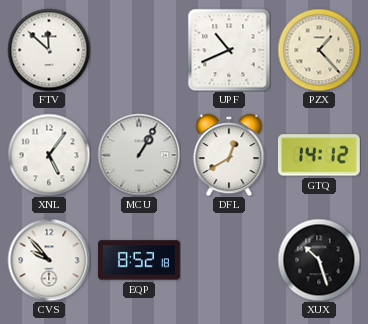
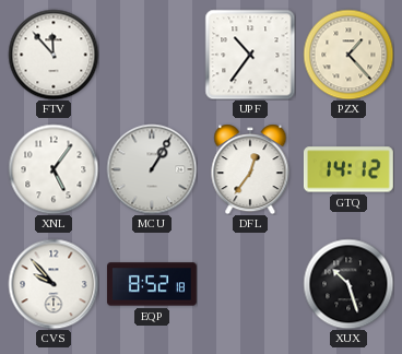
FTV: 11:52 -> 11:53 (54, 55)
UPF: 10:41 -> 10:36 (250, 55)
DFL: 12:40 -> 12:36 (250, 169)
